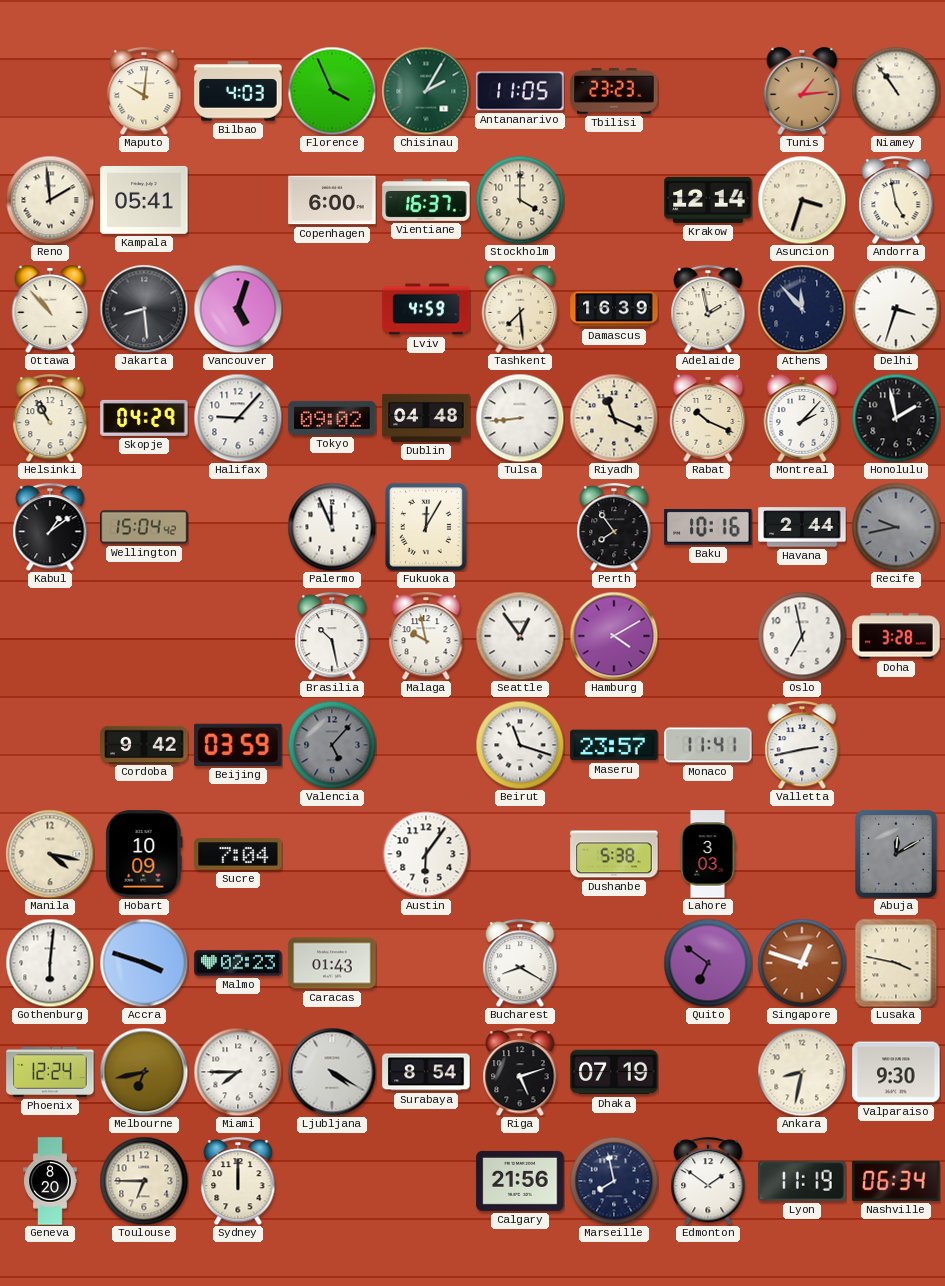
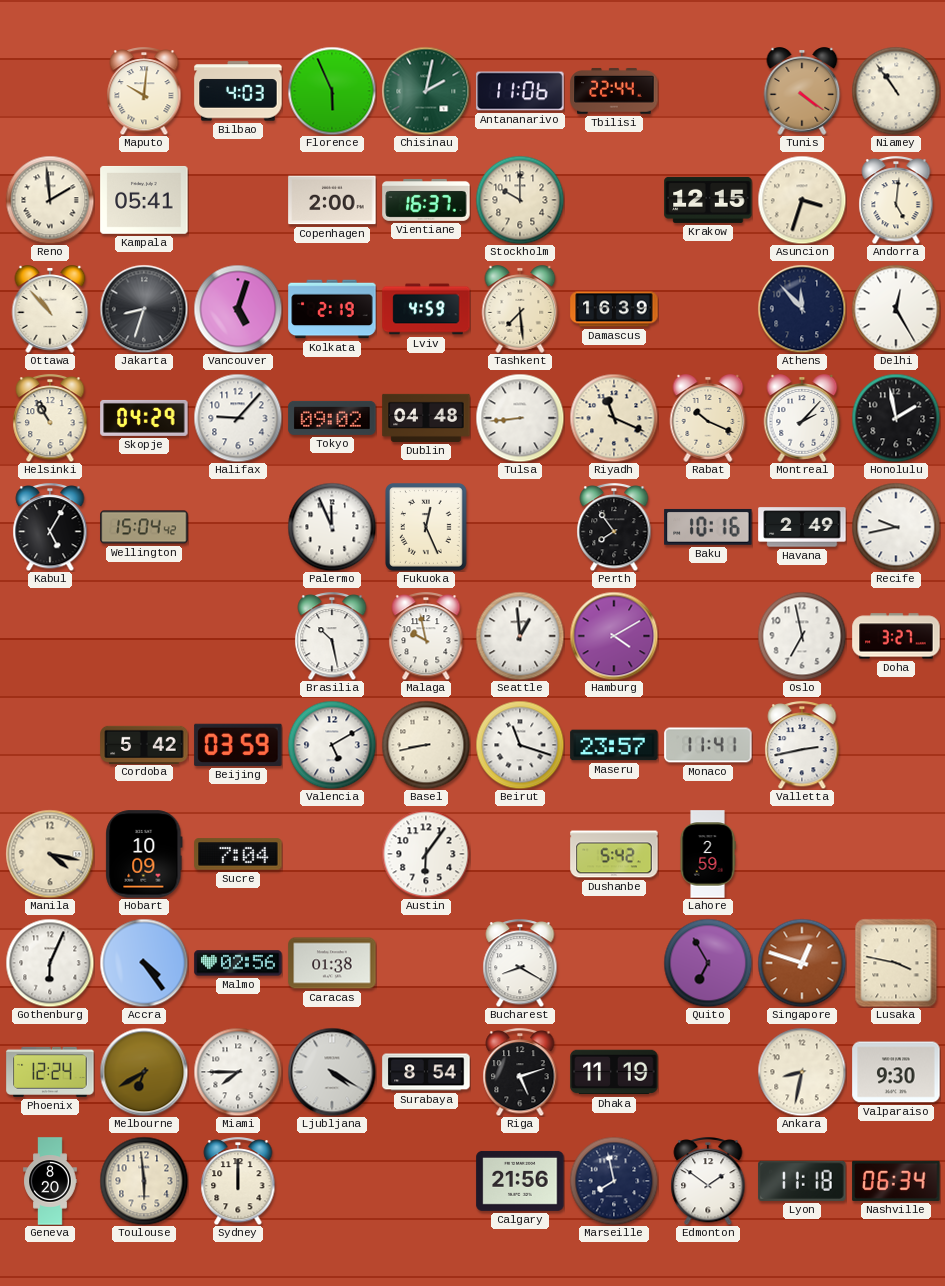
Florence: 3:56 -> 5:56 (332, 91)
Chisinau: 2:05 -> 2:02 (426, 91)
Antananarivo: 11:05 -> 11:06 (520, 91)
Tbilisi: 23:23 -> 22:44 (614, 91)
Tunis: 1:14 -> 4:21 (802, 91)
Copenhagen: 6:00 -> 2:00 (332, 200)
Stockholm: 4:00 -> 10:00 (520, 200)
Krakow: 12:14 -> 12:15 (708, 200)
Andorra: 4:58 -> 5:01 (896, 200)
Jakarta: 8:29 -> 8:33 (144, 309)
Kolkata: none -> 2:19 (332, 309)
Adelaide: 1:58 -> none (708, 309)
Delhi: 3:33 -> 12:25 (896, 309)
Kabul: 1:09 -> 5:05 (50, 527)
Fukuoka: 12:05 -> 12:26 (427, 528)
Havana: 2:44 -> 2:49 (802, 527)
Recife dial: grey -> white (896, 527)
Seattle: 12:54 -> 12:59 (520, 636)
Doha: 3:28 -> 3:27 (896, 636)
Cordoba: 9:42 -> 5:42 (144, 744)
Valencia: 5:07 -> 5:10 (332, 745)
Valencia dial: grey -> white (332, 745)
Basel: none -> 8:43 (426, 745)
Dushanbe: 5:38 -> 5:42 (614, 854)
Lahore: 3:03 -> 2:59 (708, 854)
Abuja: 12:10 -> none (897, 855)
Gothenburg: 6:01 -> 6:04 (50, 963)
Accra: 3:48 -> 4:24 (144, 963)
Malmo: 02:23 -> 02:56 (238, 963)
Caracas: 01:43 -> 01:38 (332, 963)
Quito: 6:51 -> 6:55 (708, 963)
Melbourne: 6:43 -> 6:40 (144, 1072)
Dhaka: 07:19 -> 11:19 (614, 1072)
Toulouse: 6:45 -> 5:59 (144, 1181)
Lyon: 11:19 -> 11:18 (802, 1181)
